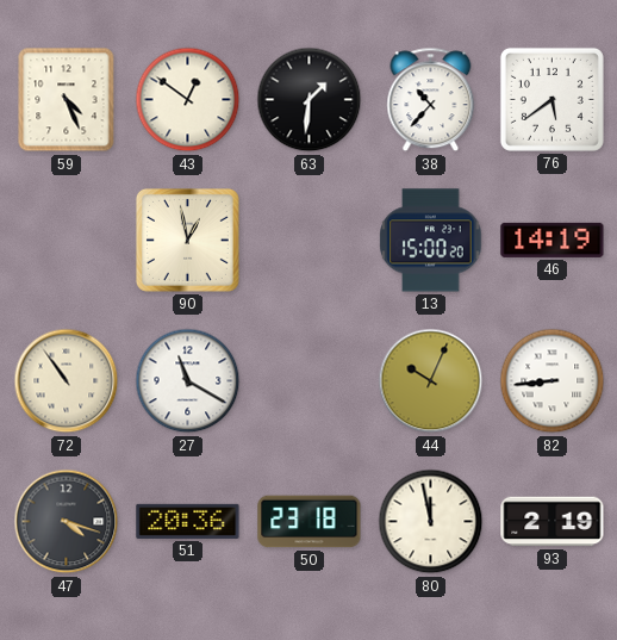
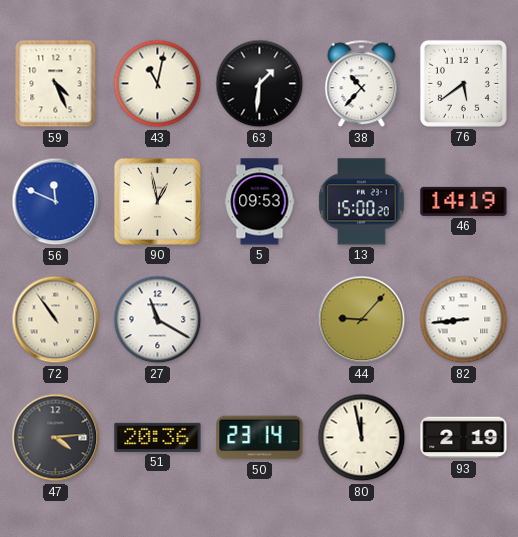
43: 12:51 -> 11:02 (158, 84)
56: none -> 11:49 (56, 202)
5: none -> 09:53 (260, 202)
44: 10:04 -> 9:07 (362, 320)
47: 4:18 -> 4:14 (56, 438)
50: 23:18 -> 23:14 (260, 438)
